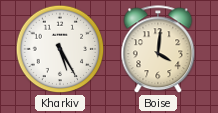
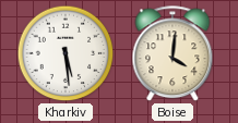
Kharkiv: 5:25 -> 5:29 (66, 53)
